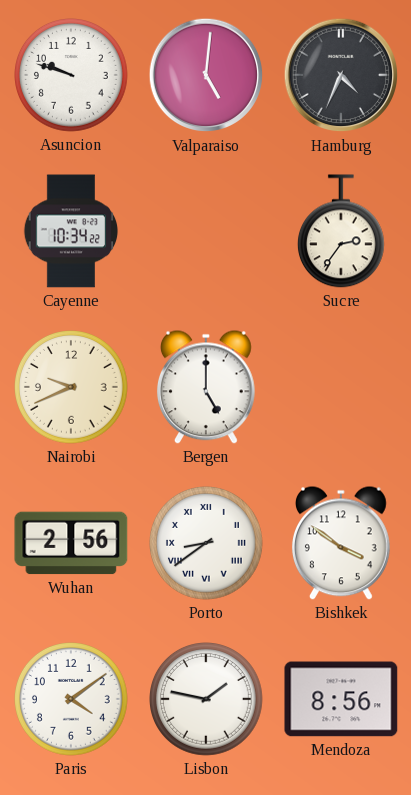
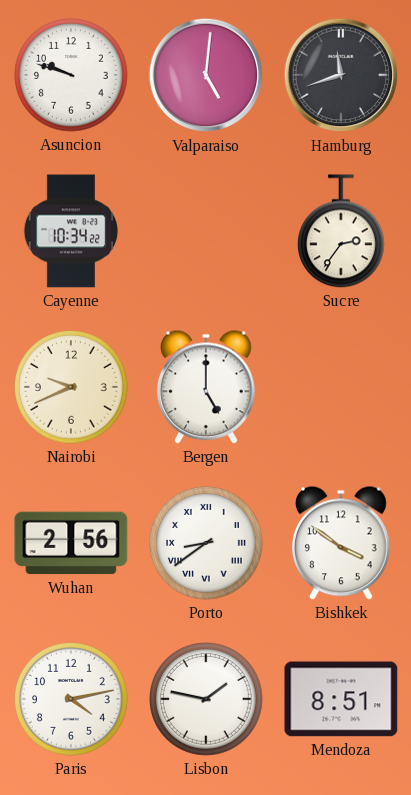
Hamburg: 4:34 -> 11:42 (341, 75)
Paris: 4:09 -> 4:13 (72, 700)
Mendoza: 8:56 -> 8:51 (341, 699)
